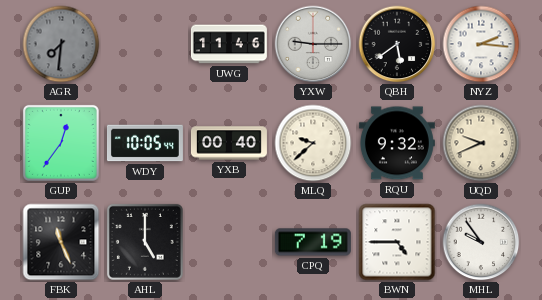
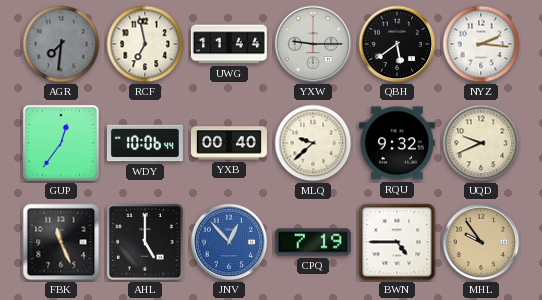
RCF: none -> 6:58 (145, 44)
UWG: 11:46 -> 11:44 (229, 44)
WDY: 10:05 -> 10:06 (145, 143)
JNV: none -> 12:53 (229, 242)
MHL dial: white -> champagne (481, 242)
